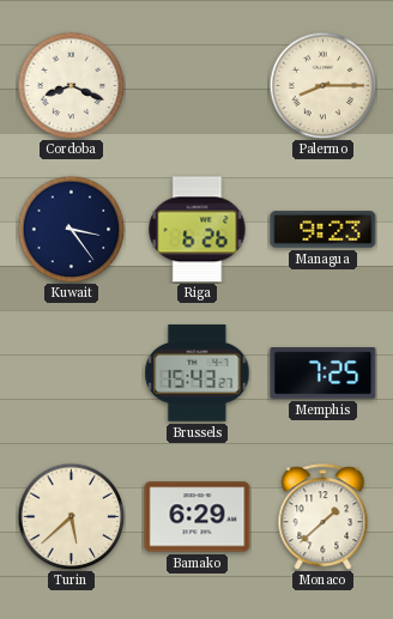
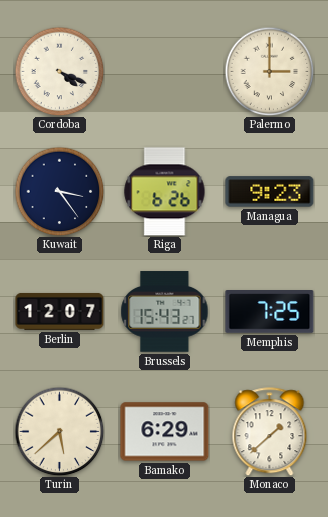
Cordoba: 8:19 -> 4:19 (59, 71)
Palermo: 8:15 -> 3:00 (269, 71)
Berlin: none -> 12:07 (60, 311)
